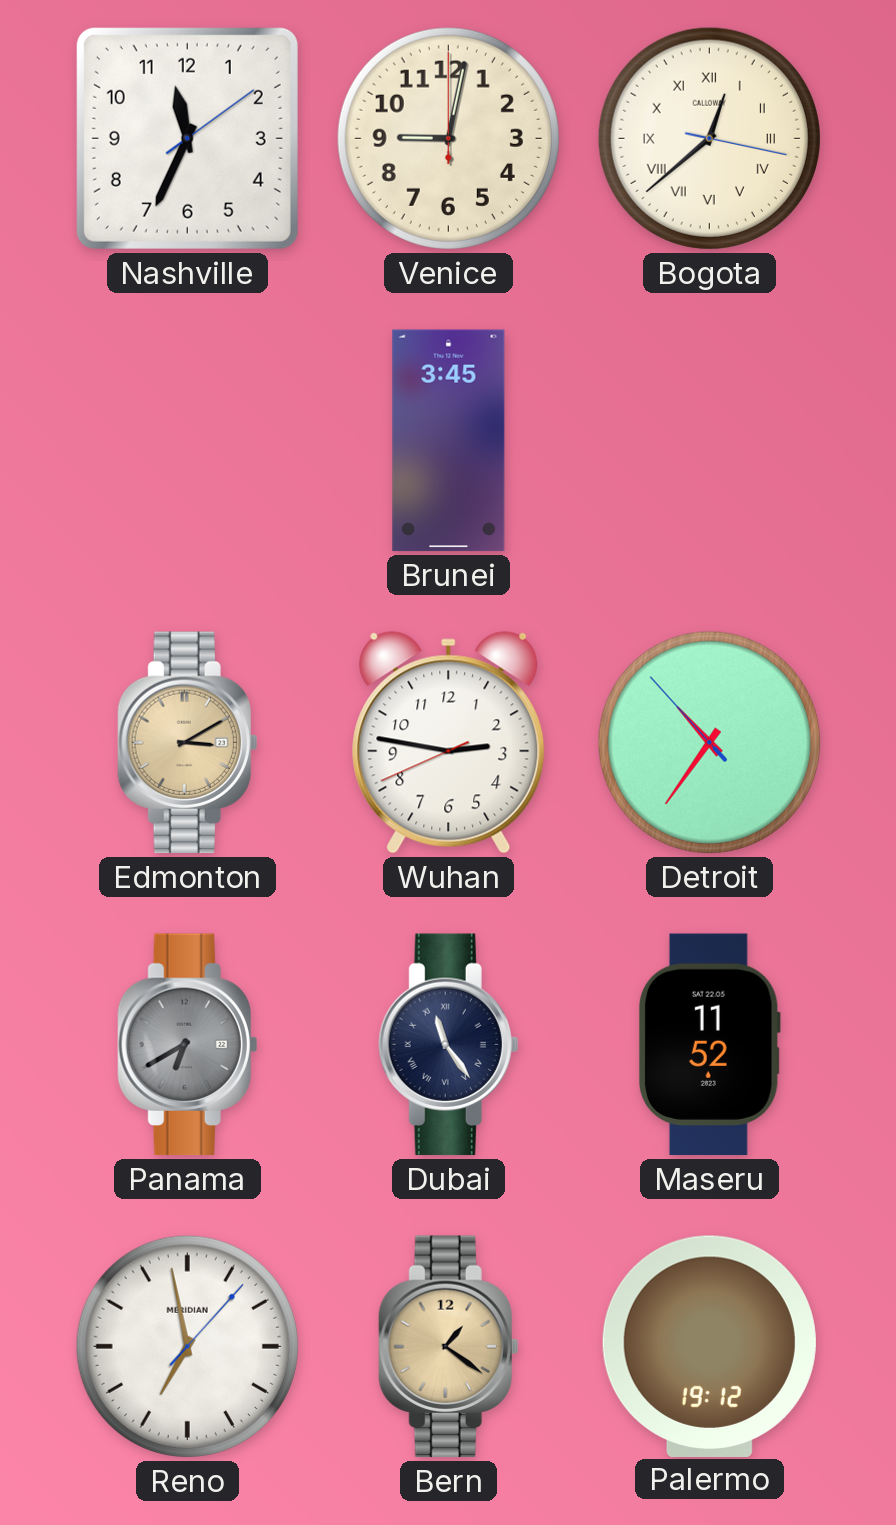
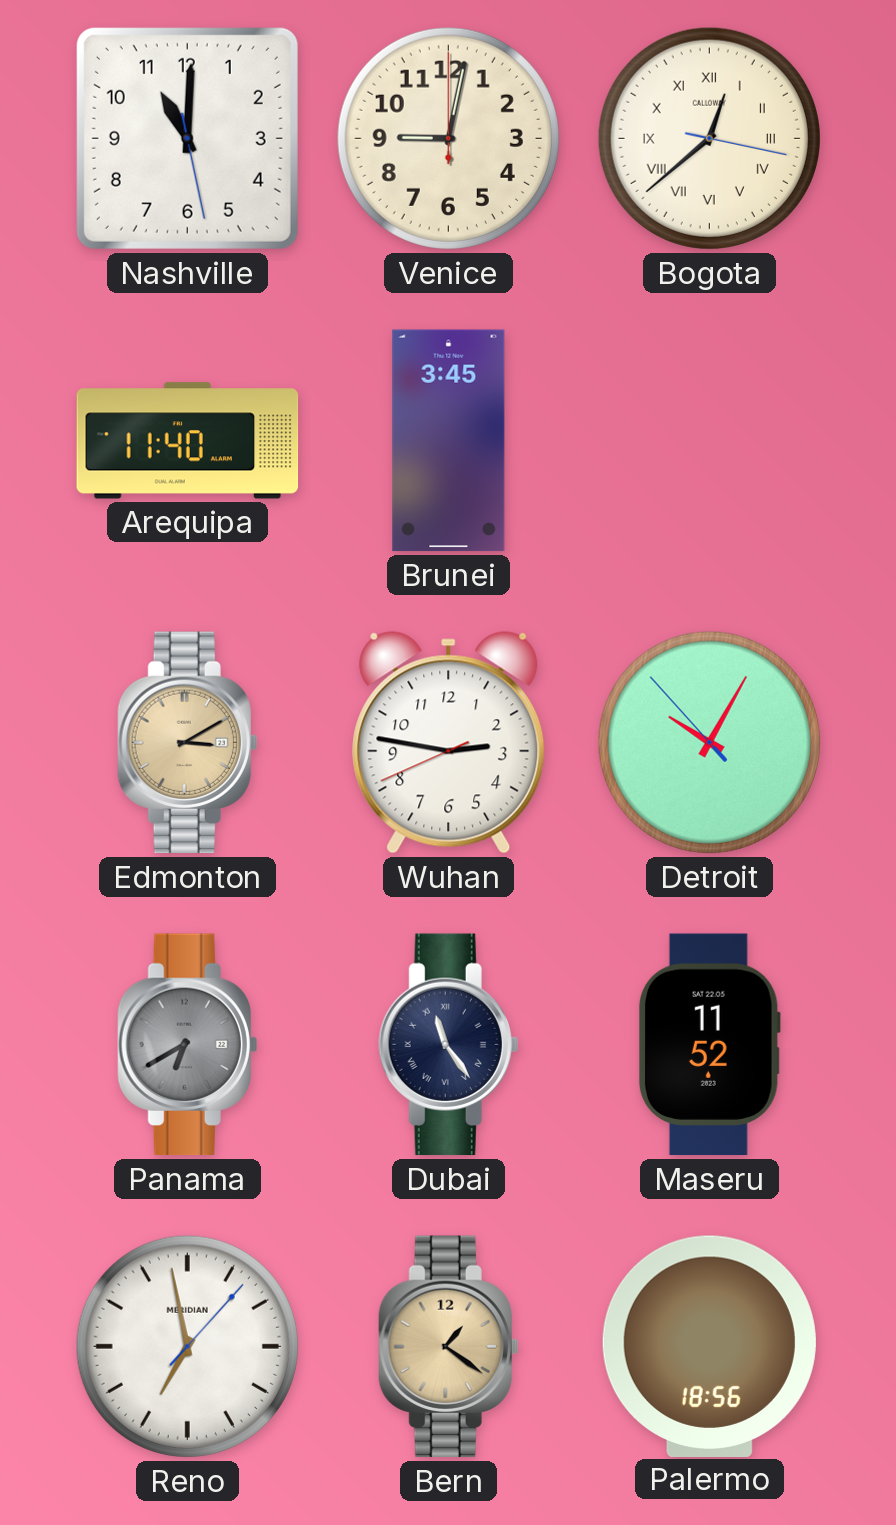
Nashville: 11:34 -> 11:00 (187, 138)
Arequipa: none -> 11:40 (188, 441)
Detroit: 10:35 -> 10:04 (709, 742)
Palermo: 19:12 -> 18:56 (709, 1346)
